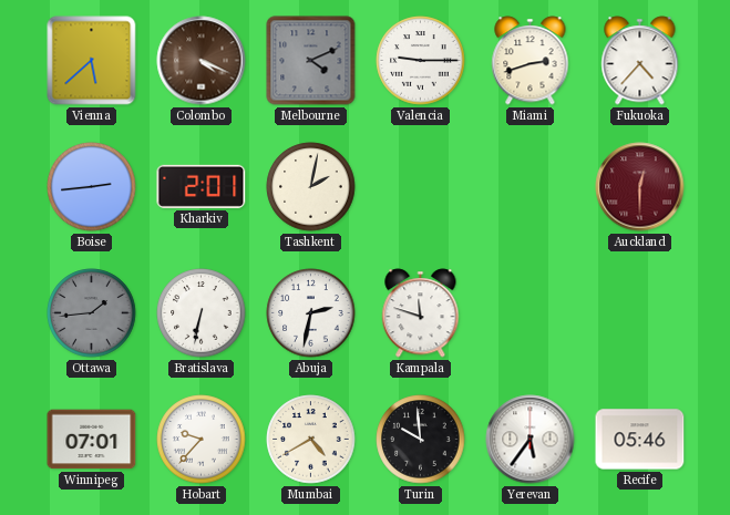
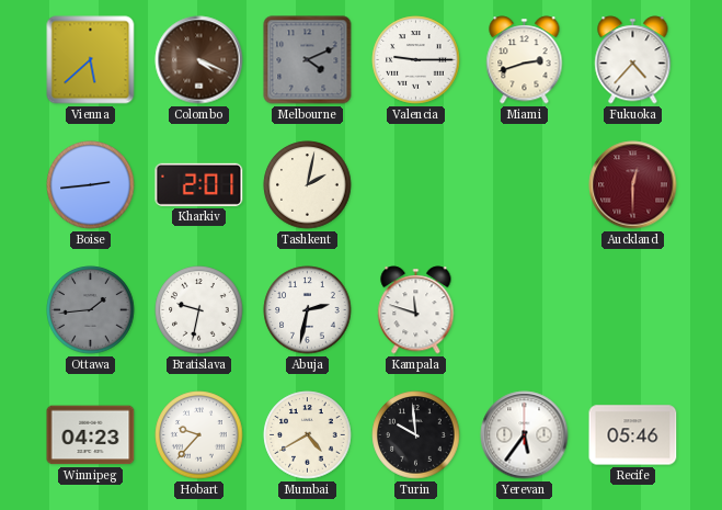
Bratislava: 6:32 -> 9:32 (199, 310)
Winnipeg: 07:01 -> 04:23 (91, 435)
